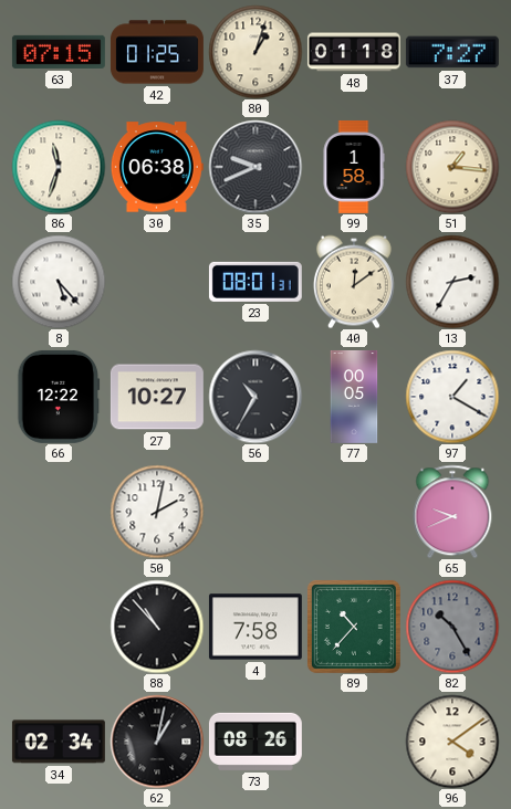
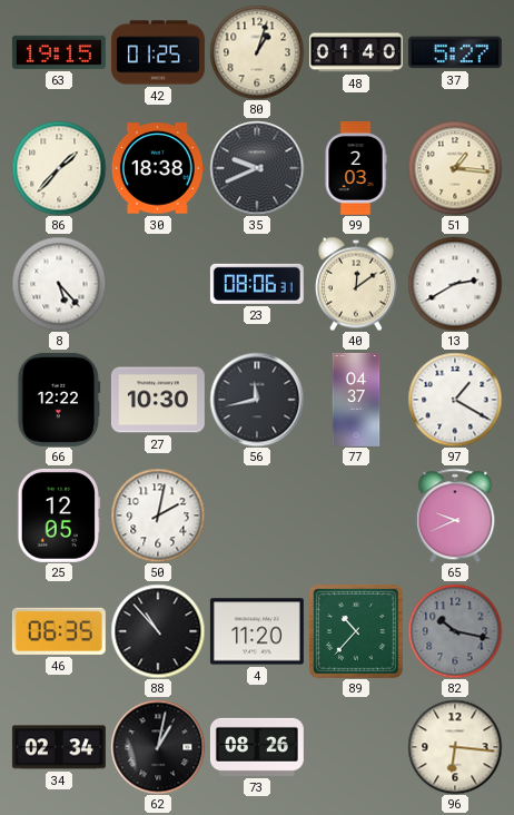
63: 07:15 -> 19:15 (59, 52)
48: 01:18 -> 01:40 (356, 52)
37: 7:27 -> 5:27 (455, 52)
86: 11:33 -> 1:37 (59, 168)
30: 06:38 -> 18:38 (158, 168)
99: 1:58 -> 2:03 (356, 168)
23: 08:01 -> 08:06 (257, 284)
13: 2:35 -> 2:40 (455, 284)
27: 10:27 -> 10:30 (158, 400)
56: 10:35 -> 11:43 (257, 400)
77: 00:05 -> 04:37 (356, 400)
25: none -> 12:05 (59, 515)
46: none -> 06:35 (59, 631)
4: 7:58 -> 11:20 (257, 631)
82: 10:25 -> 10:17 (455, 631)
96: 4:09 -> 6:16 (455, 747)
